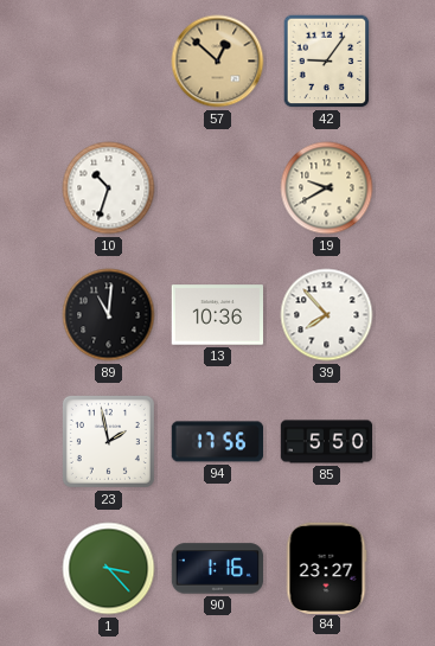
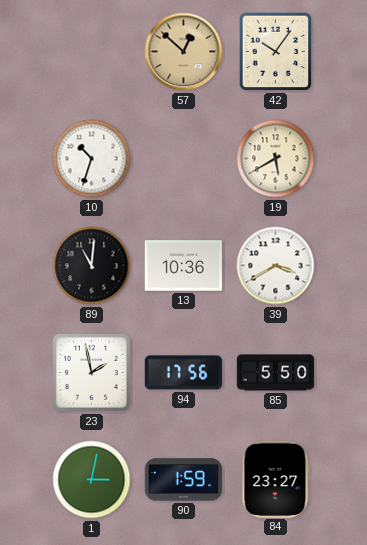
42: 9:06 -> 10:06 (276, 52)
19: 9:40 -> 5:40 (276, 159)
39: 7:53 -> 3:40 (276, 266)
1: 3:23 -> 3:02 (92, 480)
90: 1:16 -> 1:59 (184, 480)
